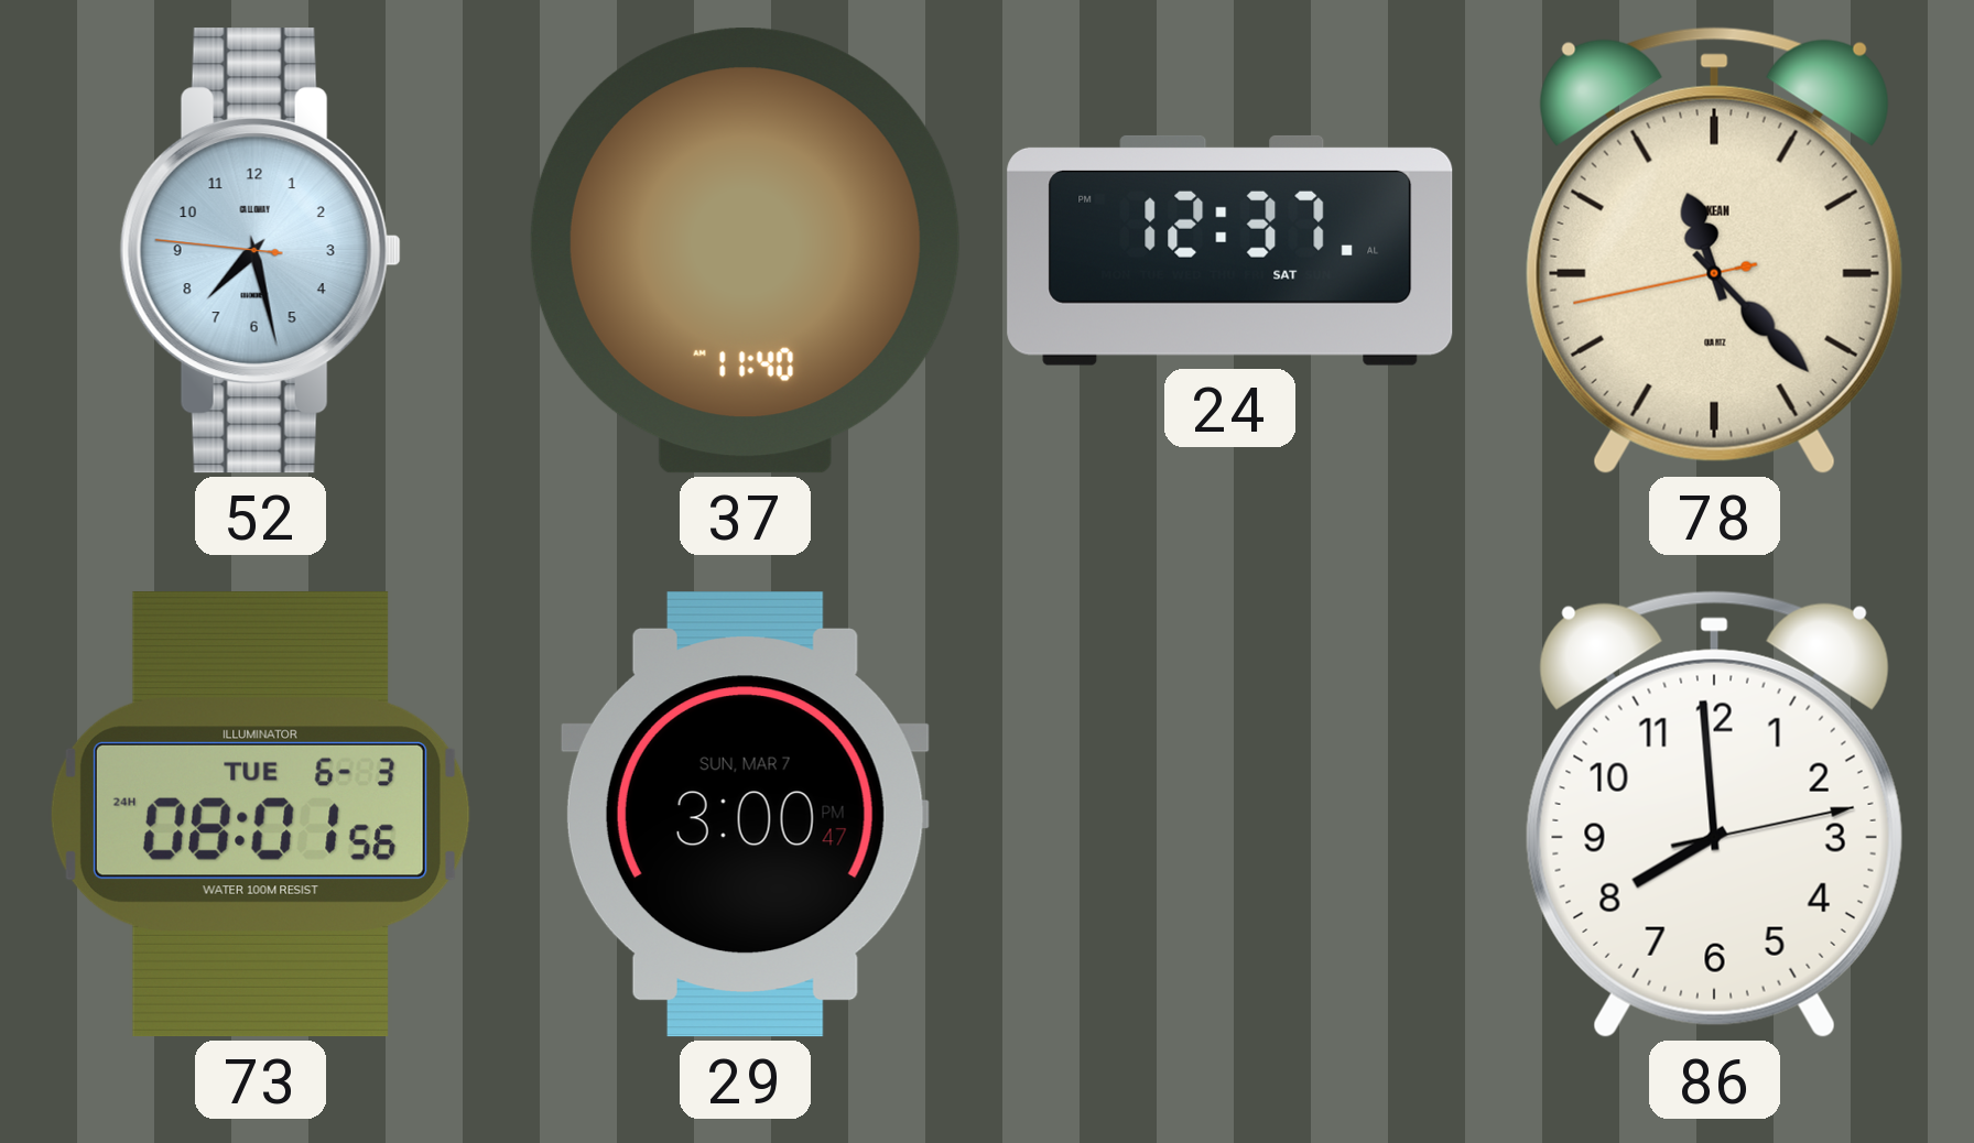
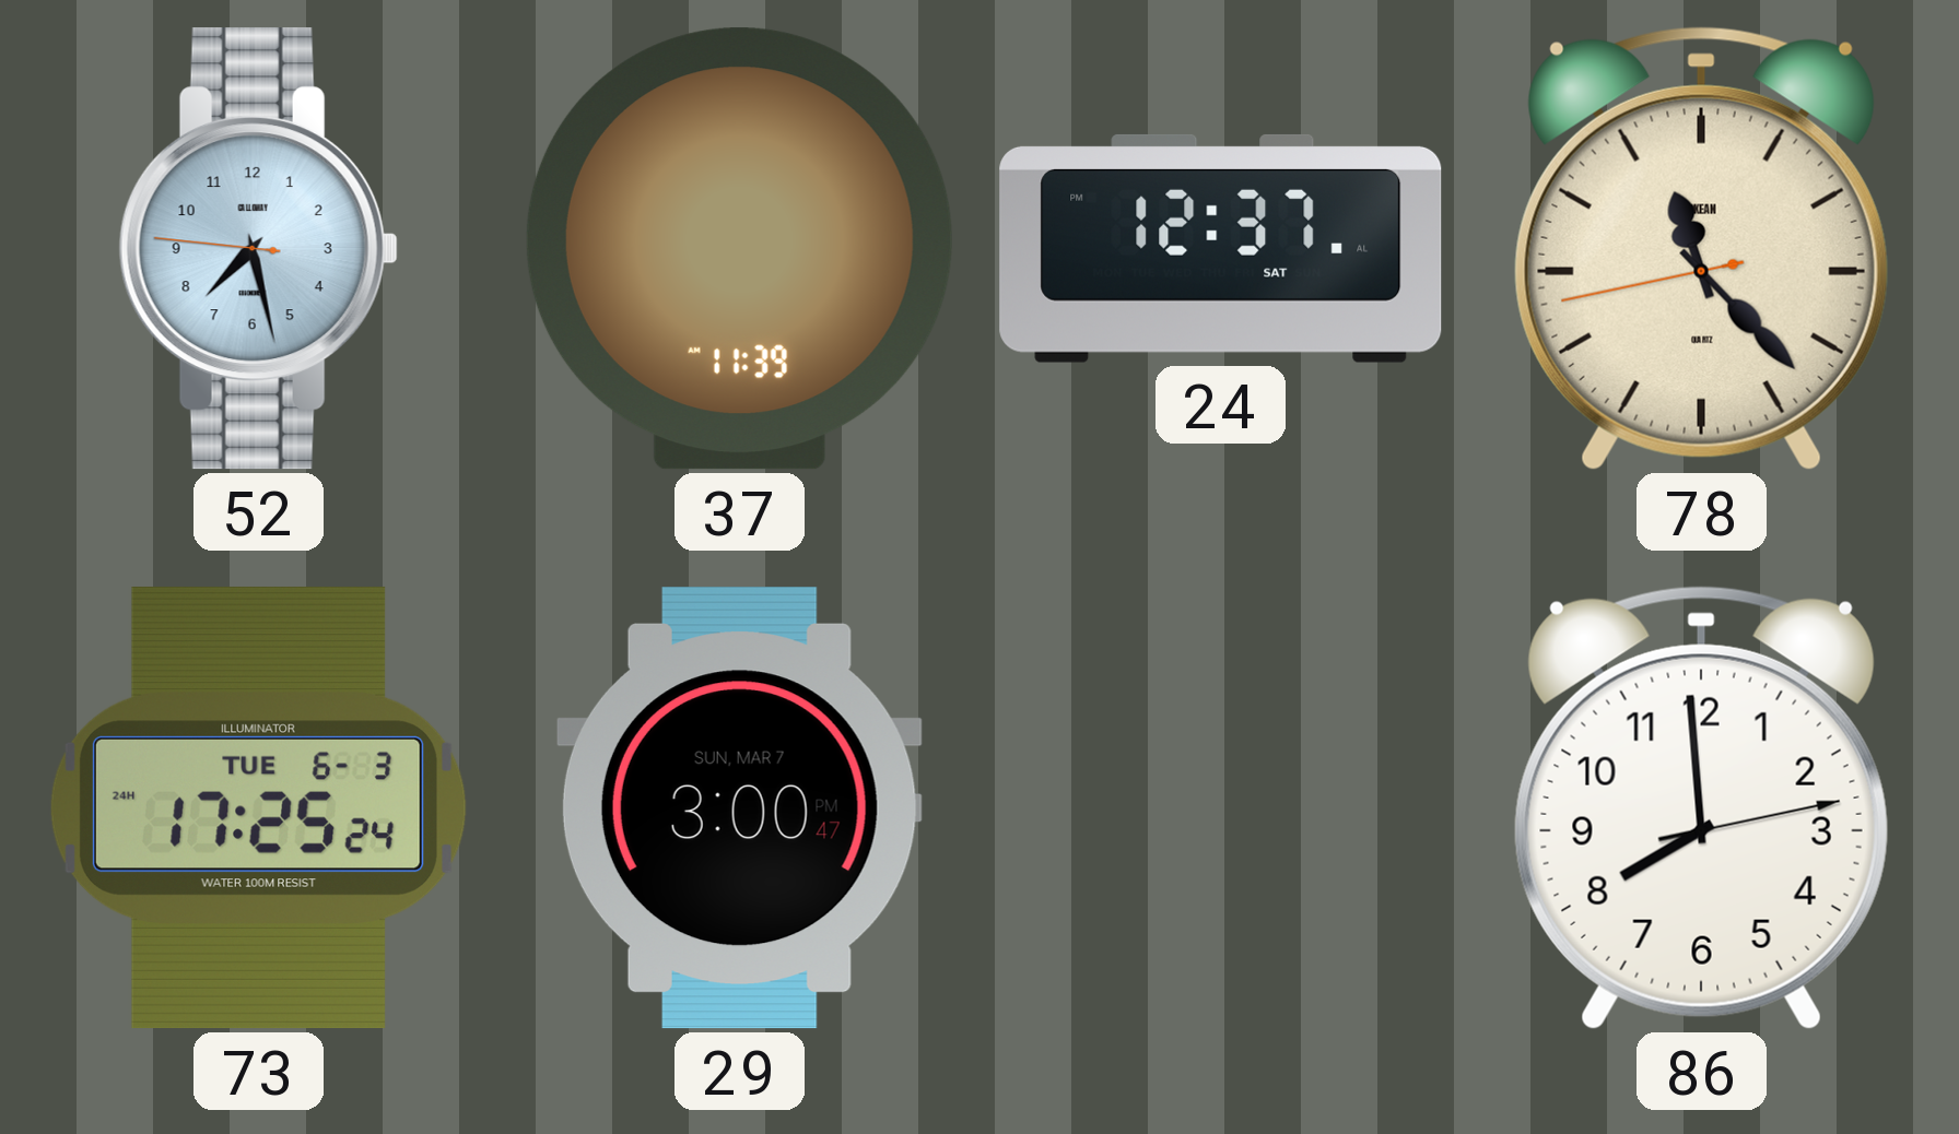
37: 11:40 -> 11:39 (739, 249)
73: 08:01 -> 17:25 (258, 807)
